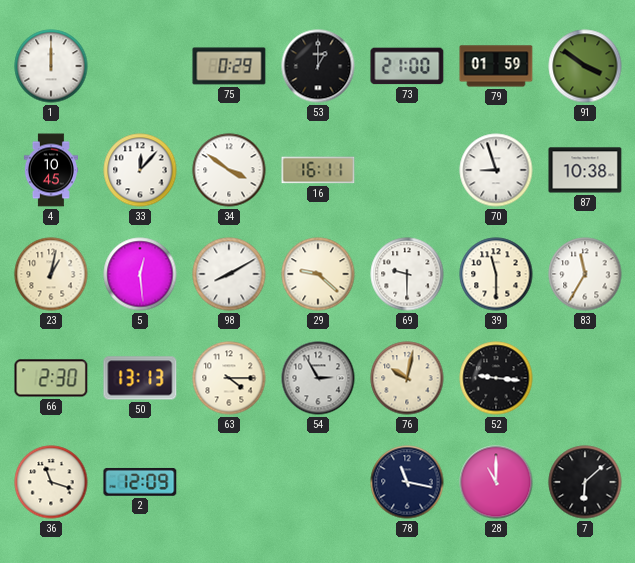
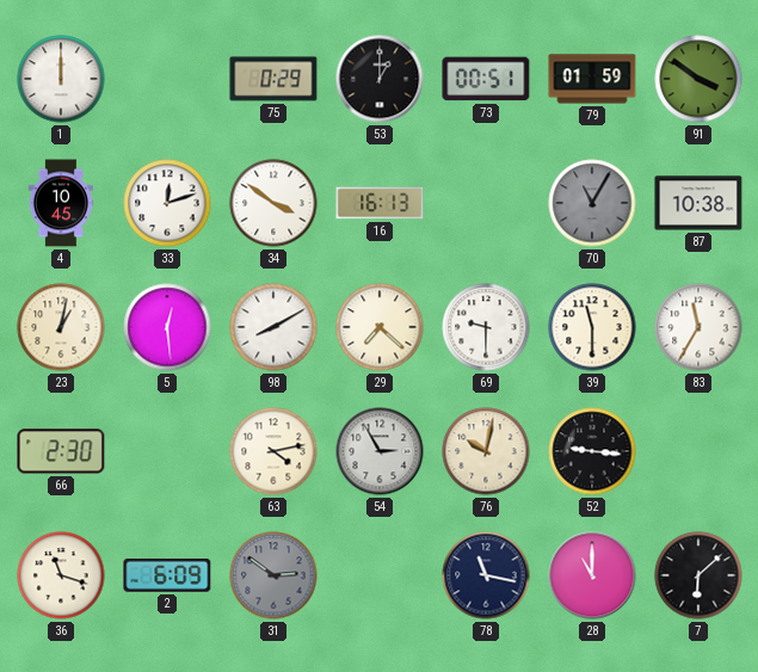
73: 21:00 -> 00:51 (486, 79)
33: 12:07 -> 12:12 (167, 203)
16: 16:11 -> 16:13 (380, 203)
70: 8:57 -> 11:05 (592, 203)
70 dial: white -> grey (592, 203)
29: 9:22 -> 7:22 (380, 327)
50: 13:13 -> none (140, 378)
63: 4:15 -> 4:13 (273, 451)
2: 12:09 -> 6:09 (167, 575)
31: none -> 2:51 (273, 575)
